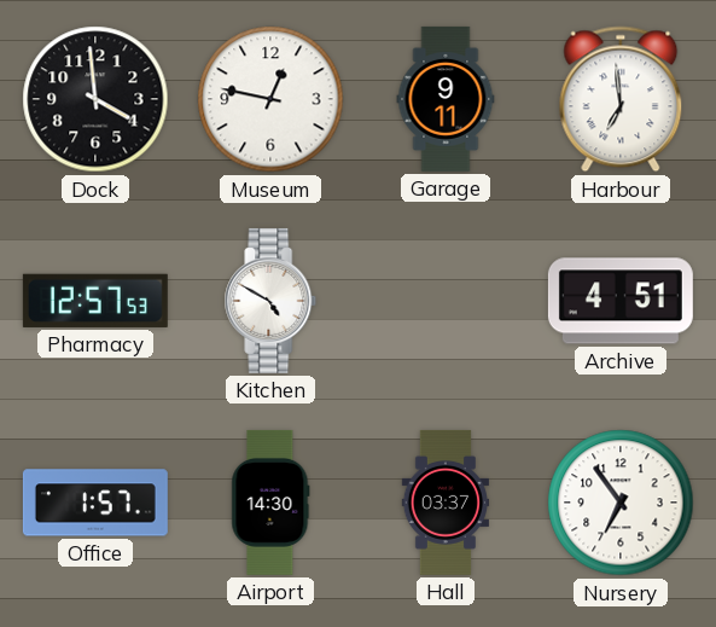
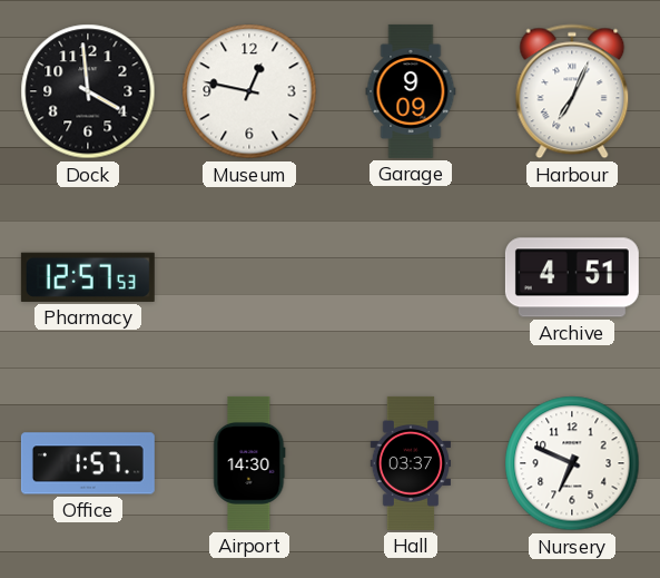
Garage: 9:11 -> 9:09 (411, 91)
Harbour: 6:59 -> 7:04 (572, 91)
Kitchen: 4:50 -> none (270, 301)
Nursery: 6:54 -> 6:49 (572, 463)
